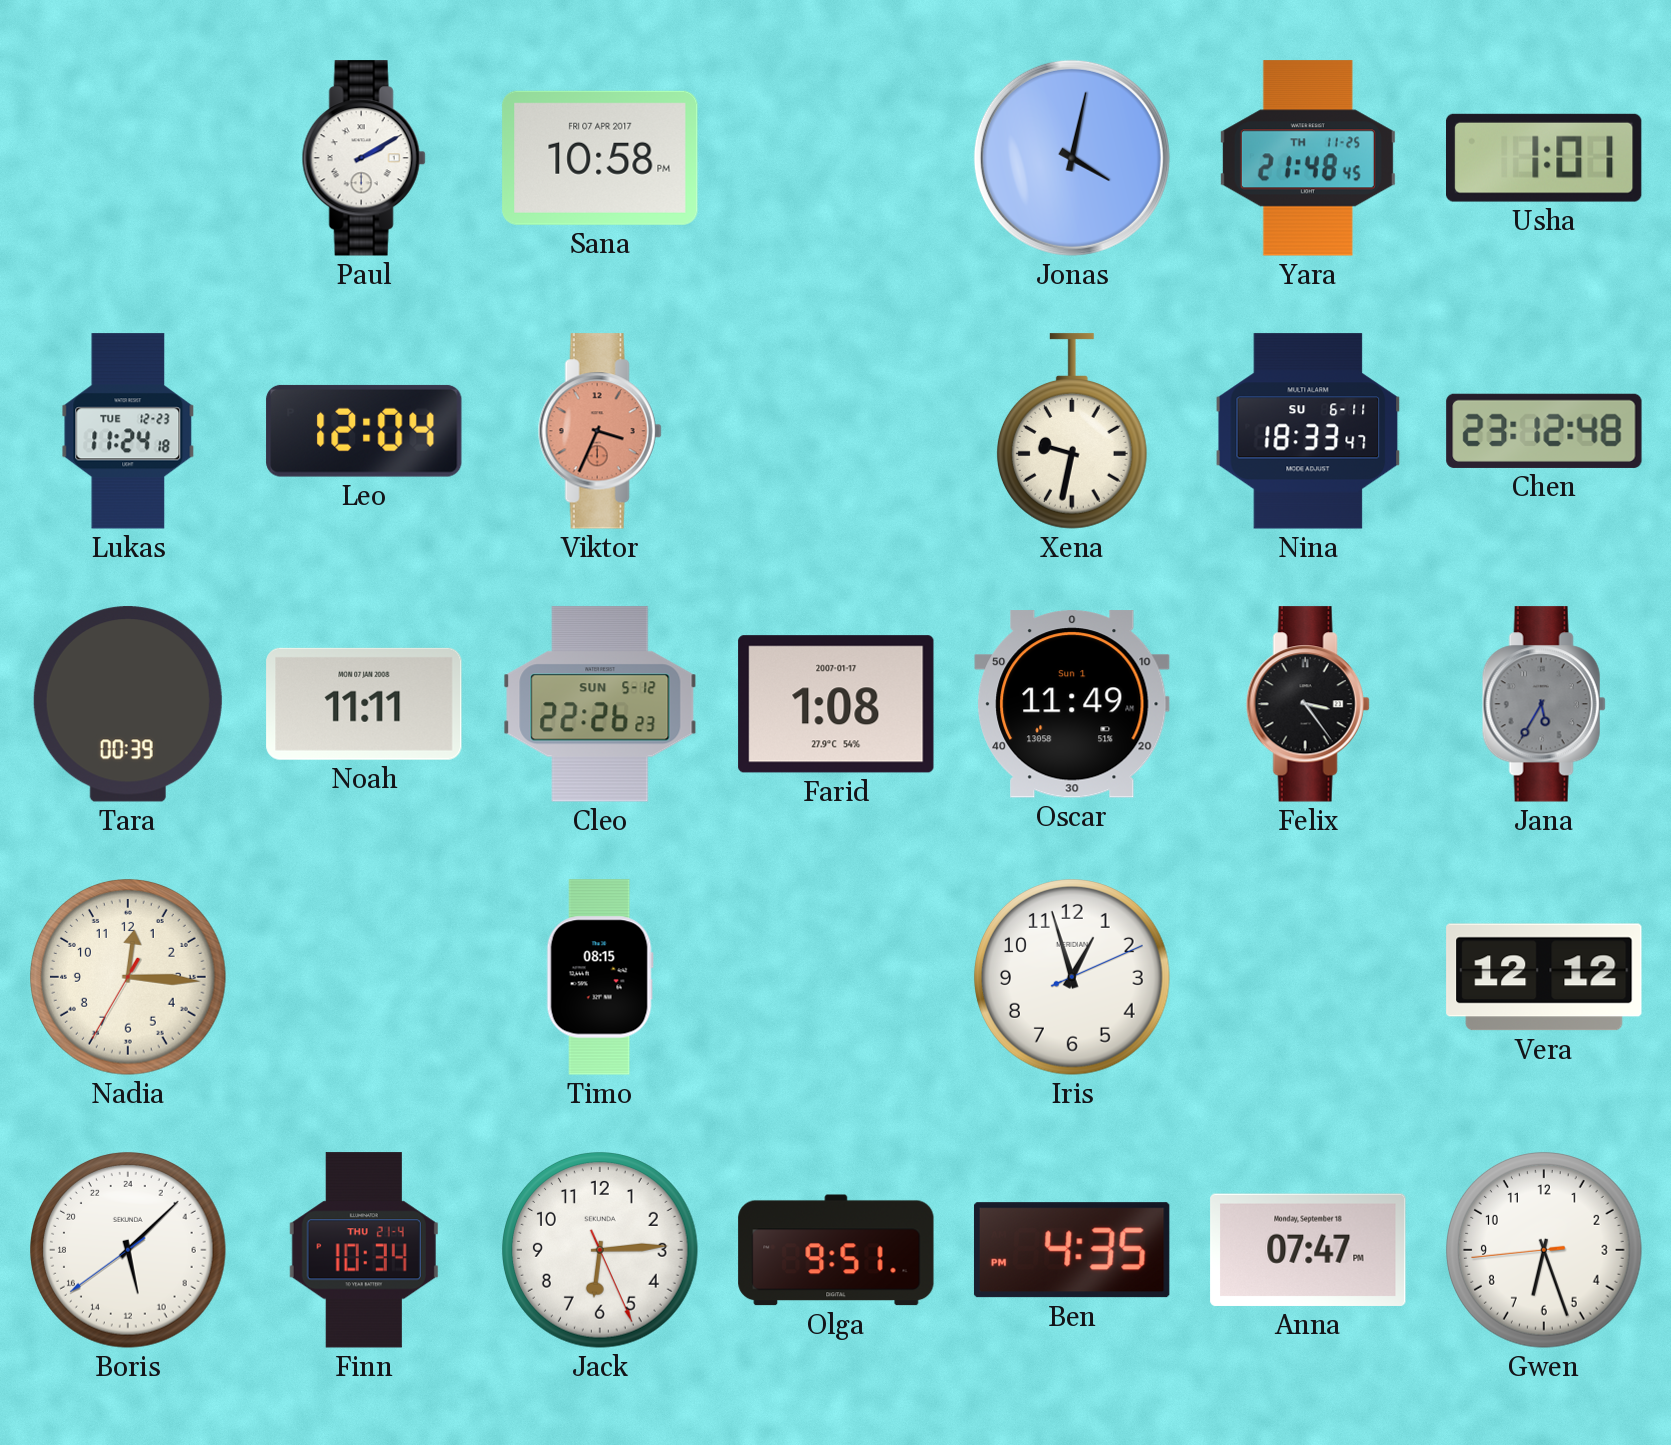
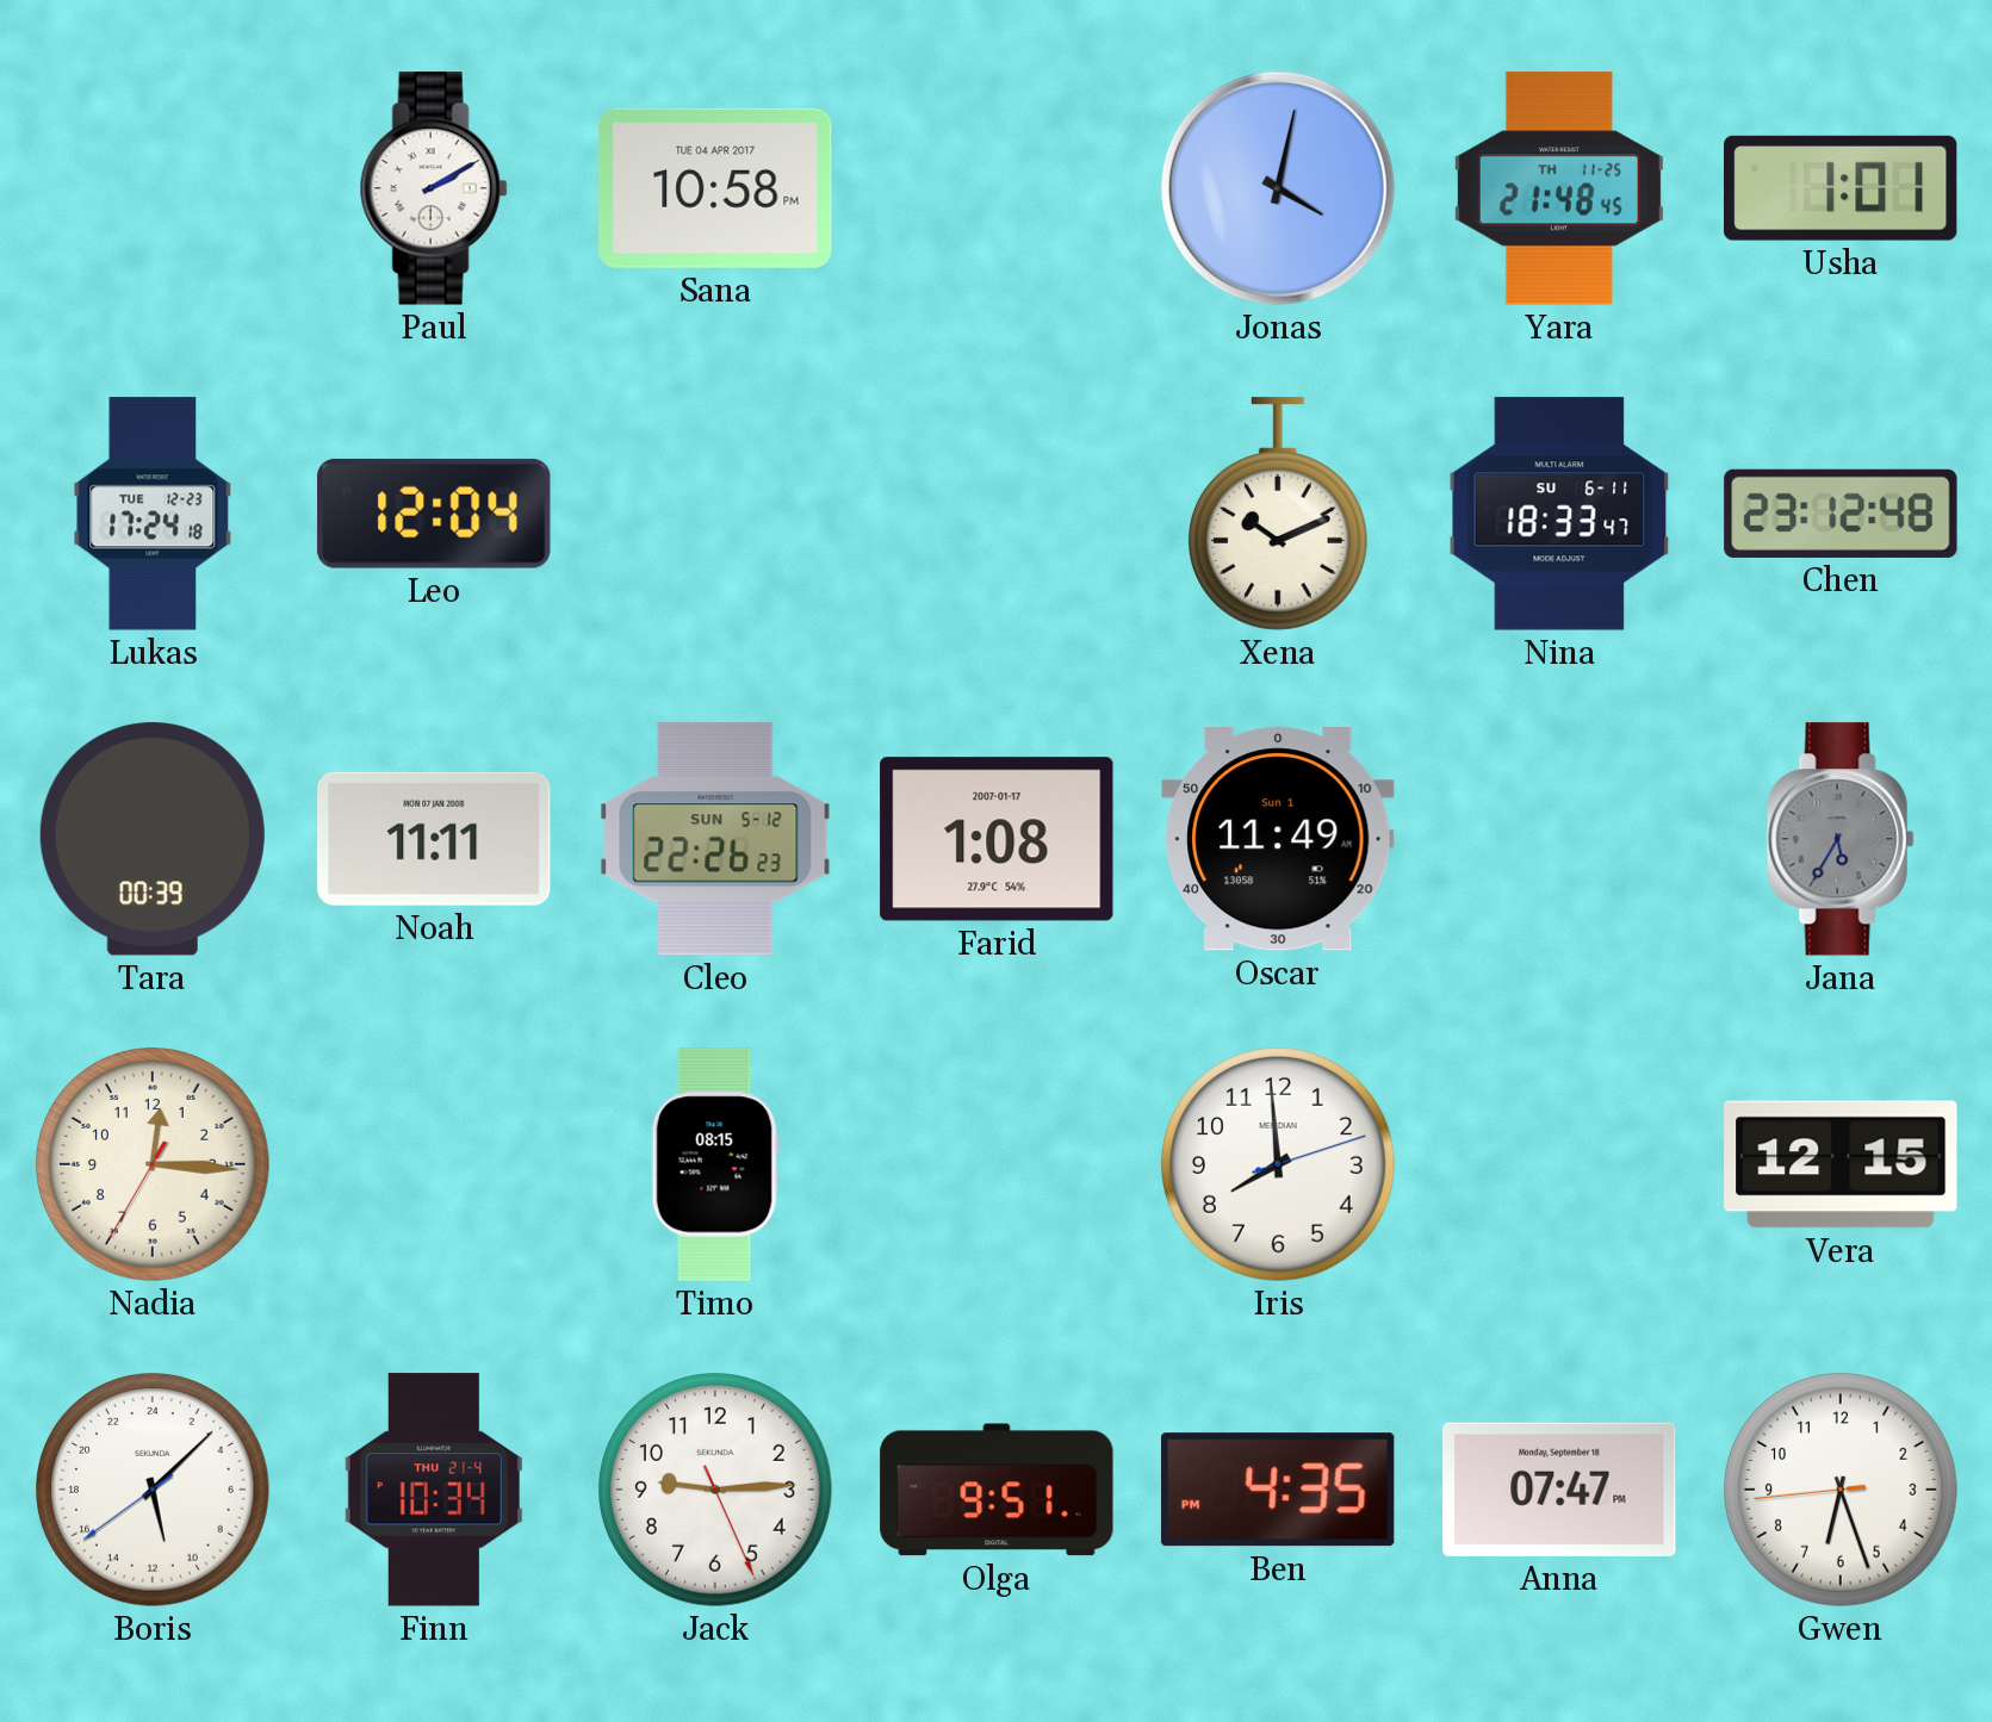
Sana date: FRI 07 APR 2017 -> TUE 04 APR 2017 (715, 188)
Lukas: 11:24 -> 17:24 (153, 514)
Viktor: 3:34 -> none (600, 431)
Xena: 9:32 -> 10:11 (1278, 514)
Felix: 3:24 -> none (1308, 704)
Iris: 12:57 -> 7:59 (1278, 1164)
Vera: 12:12 -> 12:15 (1841, 1164)
Jack: 6:14 -> 9:14 (715, 1490)
